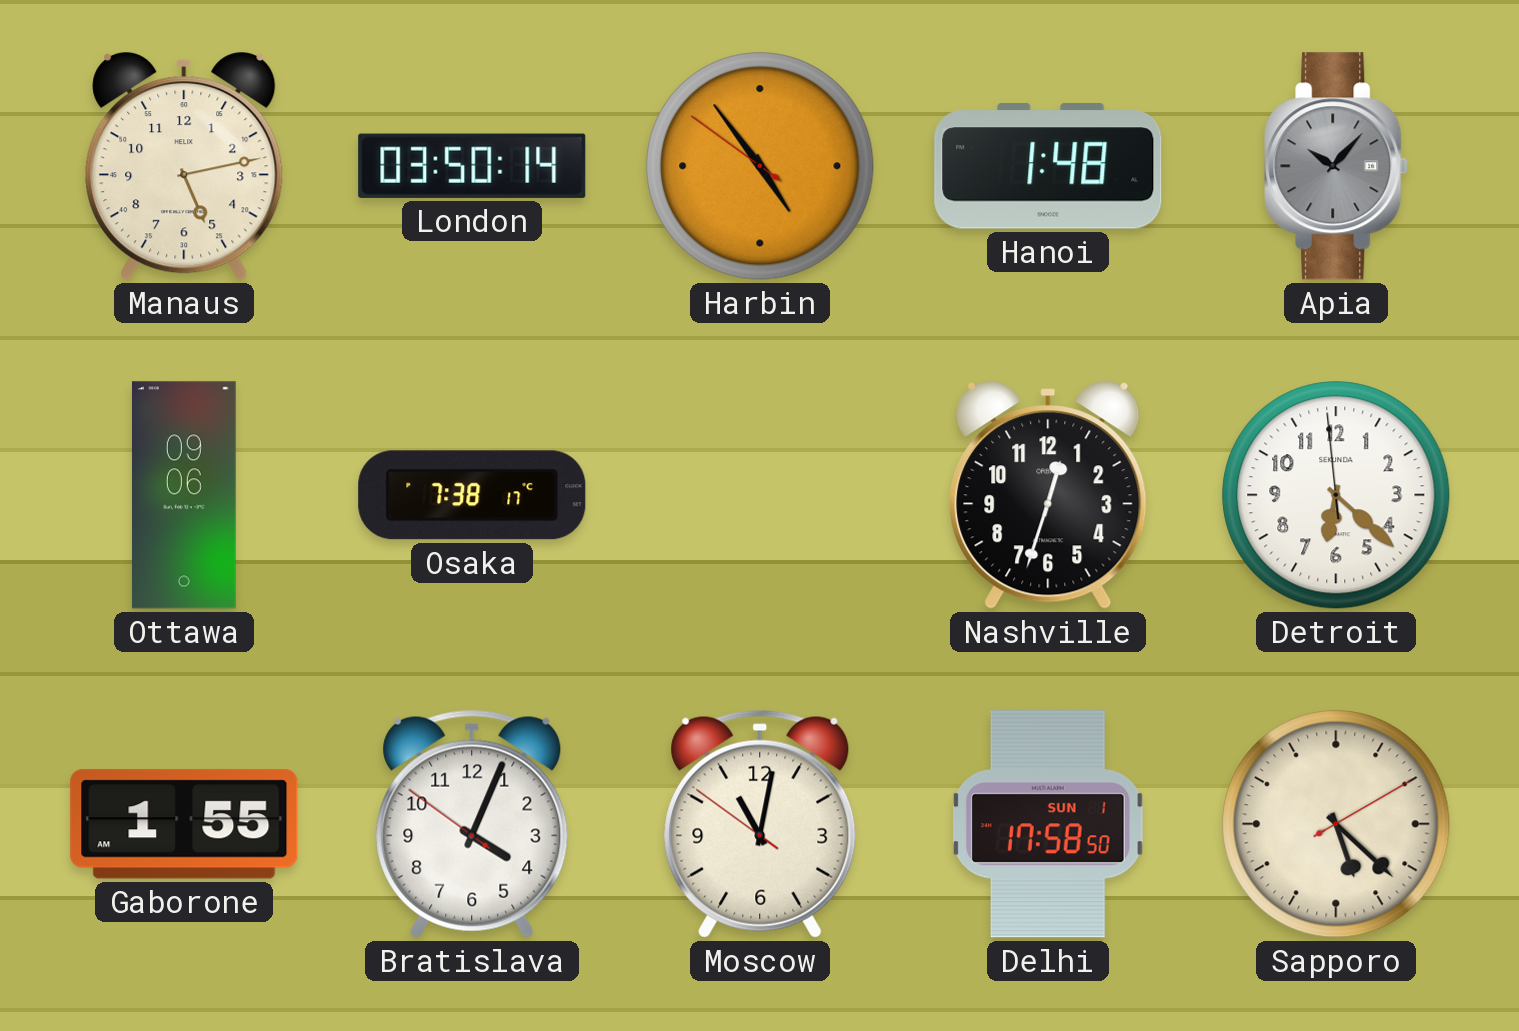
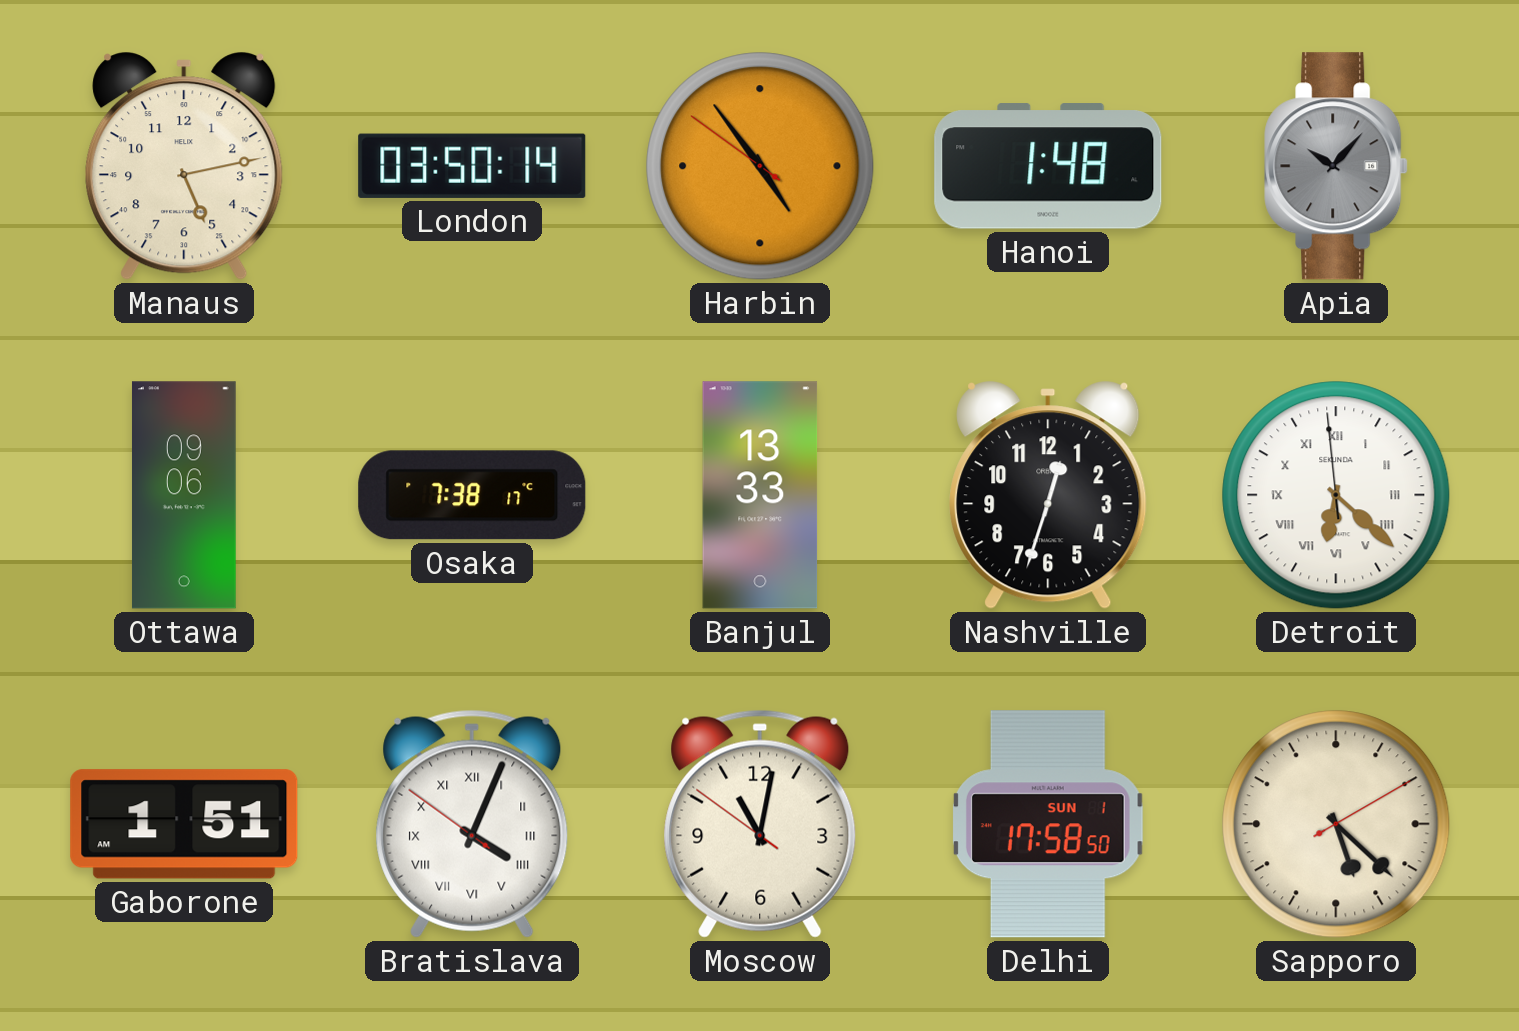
Banjul: none -> 13:33 (760, 495)
Detroit numerals: Arabic -> Roman (1336, 495)
Gaborone: 1:55 -> 1:51 (184, 824)
Bratislava numerals: Arabic -> Roman (472, 824)
